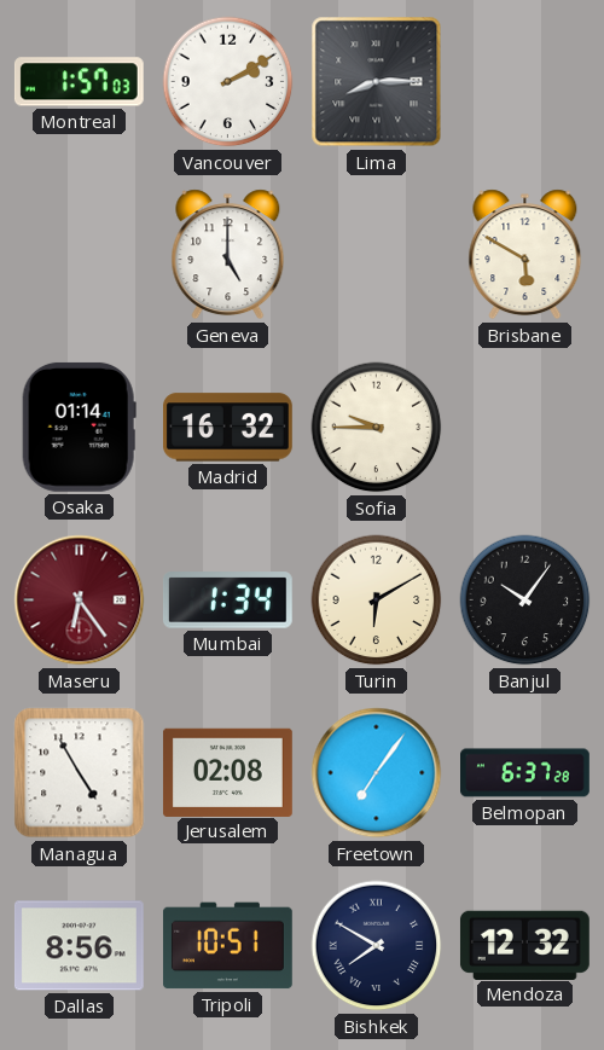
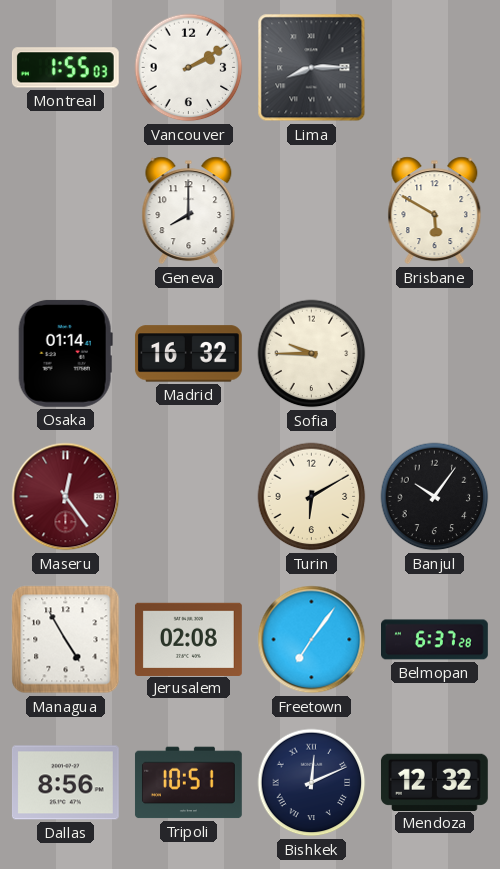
Montreal: 1:57 -> 1:55 (65, 68)
Geneva: 5:00 -> 8:00 (189, 211)
Maseru: 6:24 -> 12:24 (66, 497)
Mumbai: 1:34 -> none (227, 601)
Bishkek: 7:50 -> 12:11 (312, 783)
